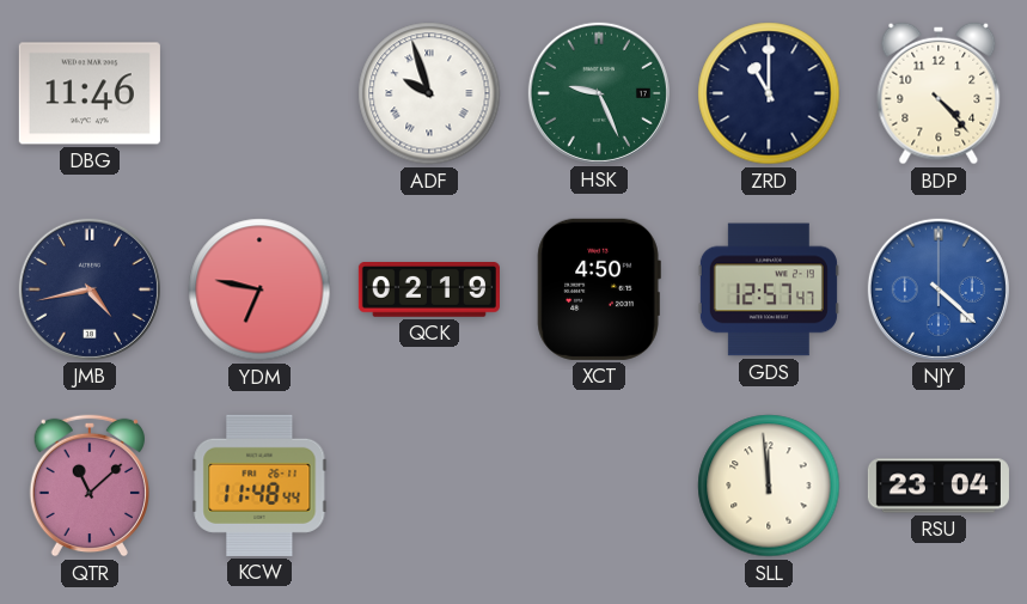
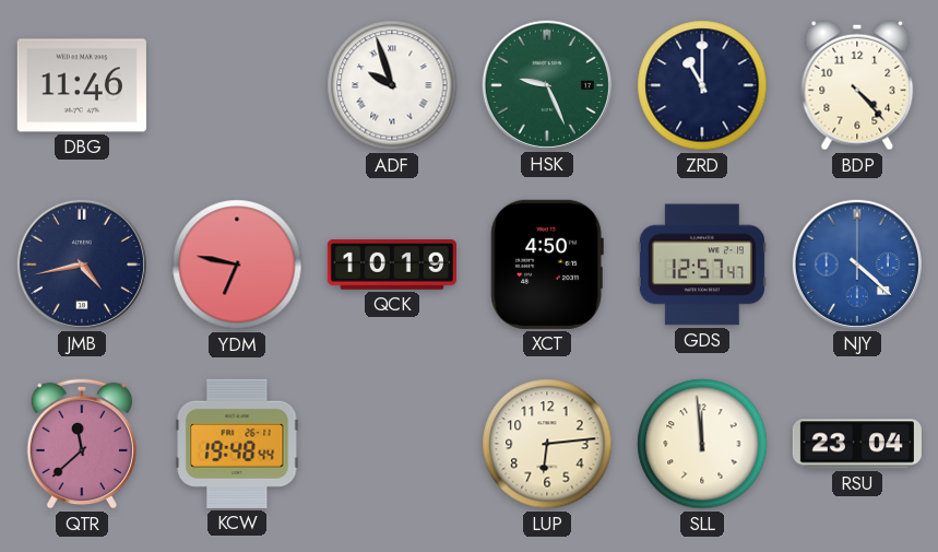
QCK: 02:19 -> 10:19 (392, 266)
QTR: 11:08 -> 11:38 (81, 444)
KCW: 11:48 -> 19:48 (237, 444)
LUP: none -> 6:14 (547, 444)
